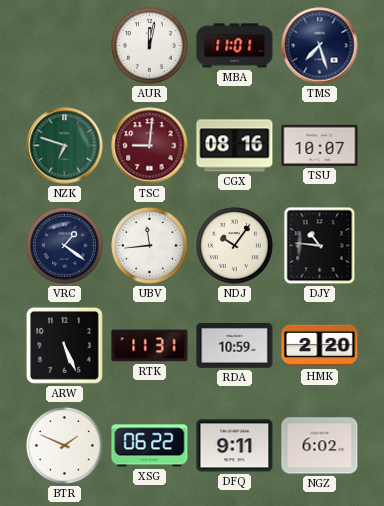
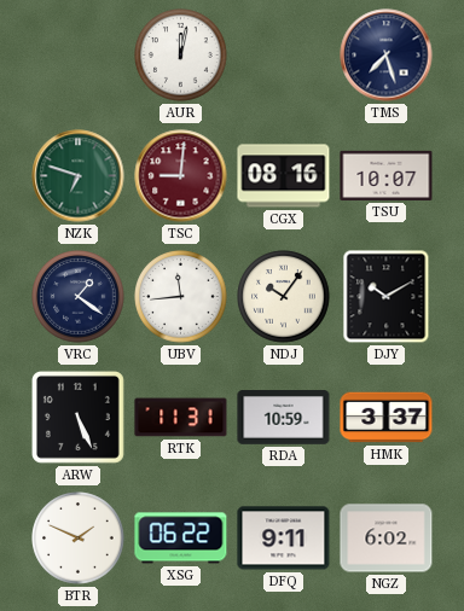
MBA: 11:01 -> none (235, 46)
DJY: 10:46 -> 10:10 (387, 297)
HMK: 2:20 -> 3:37 (387, 418)
